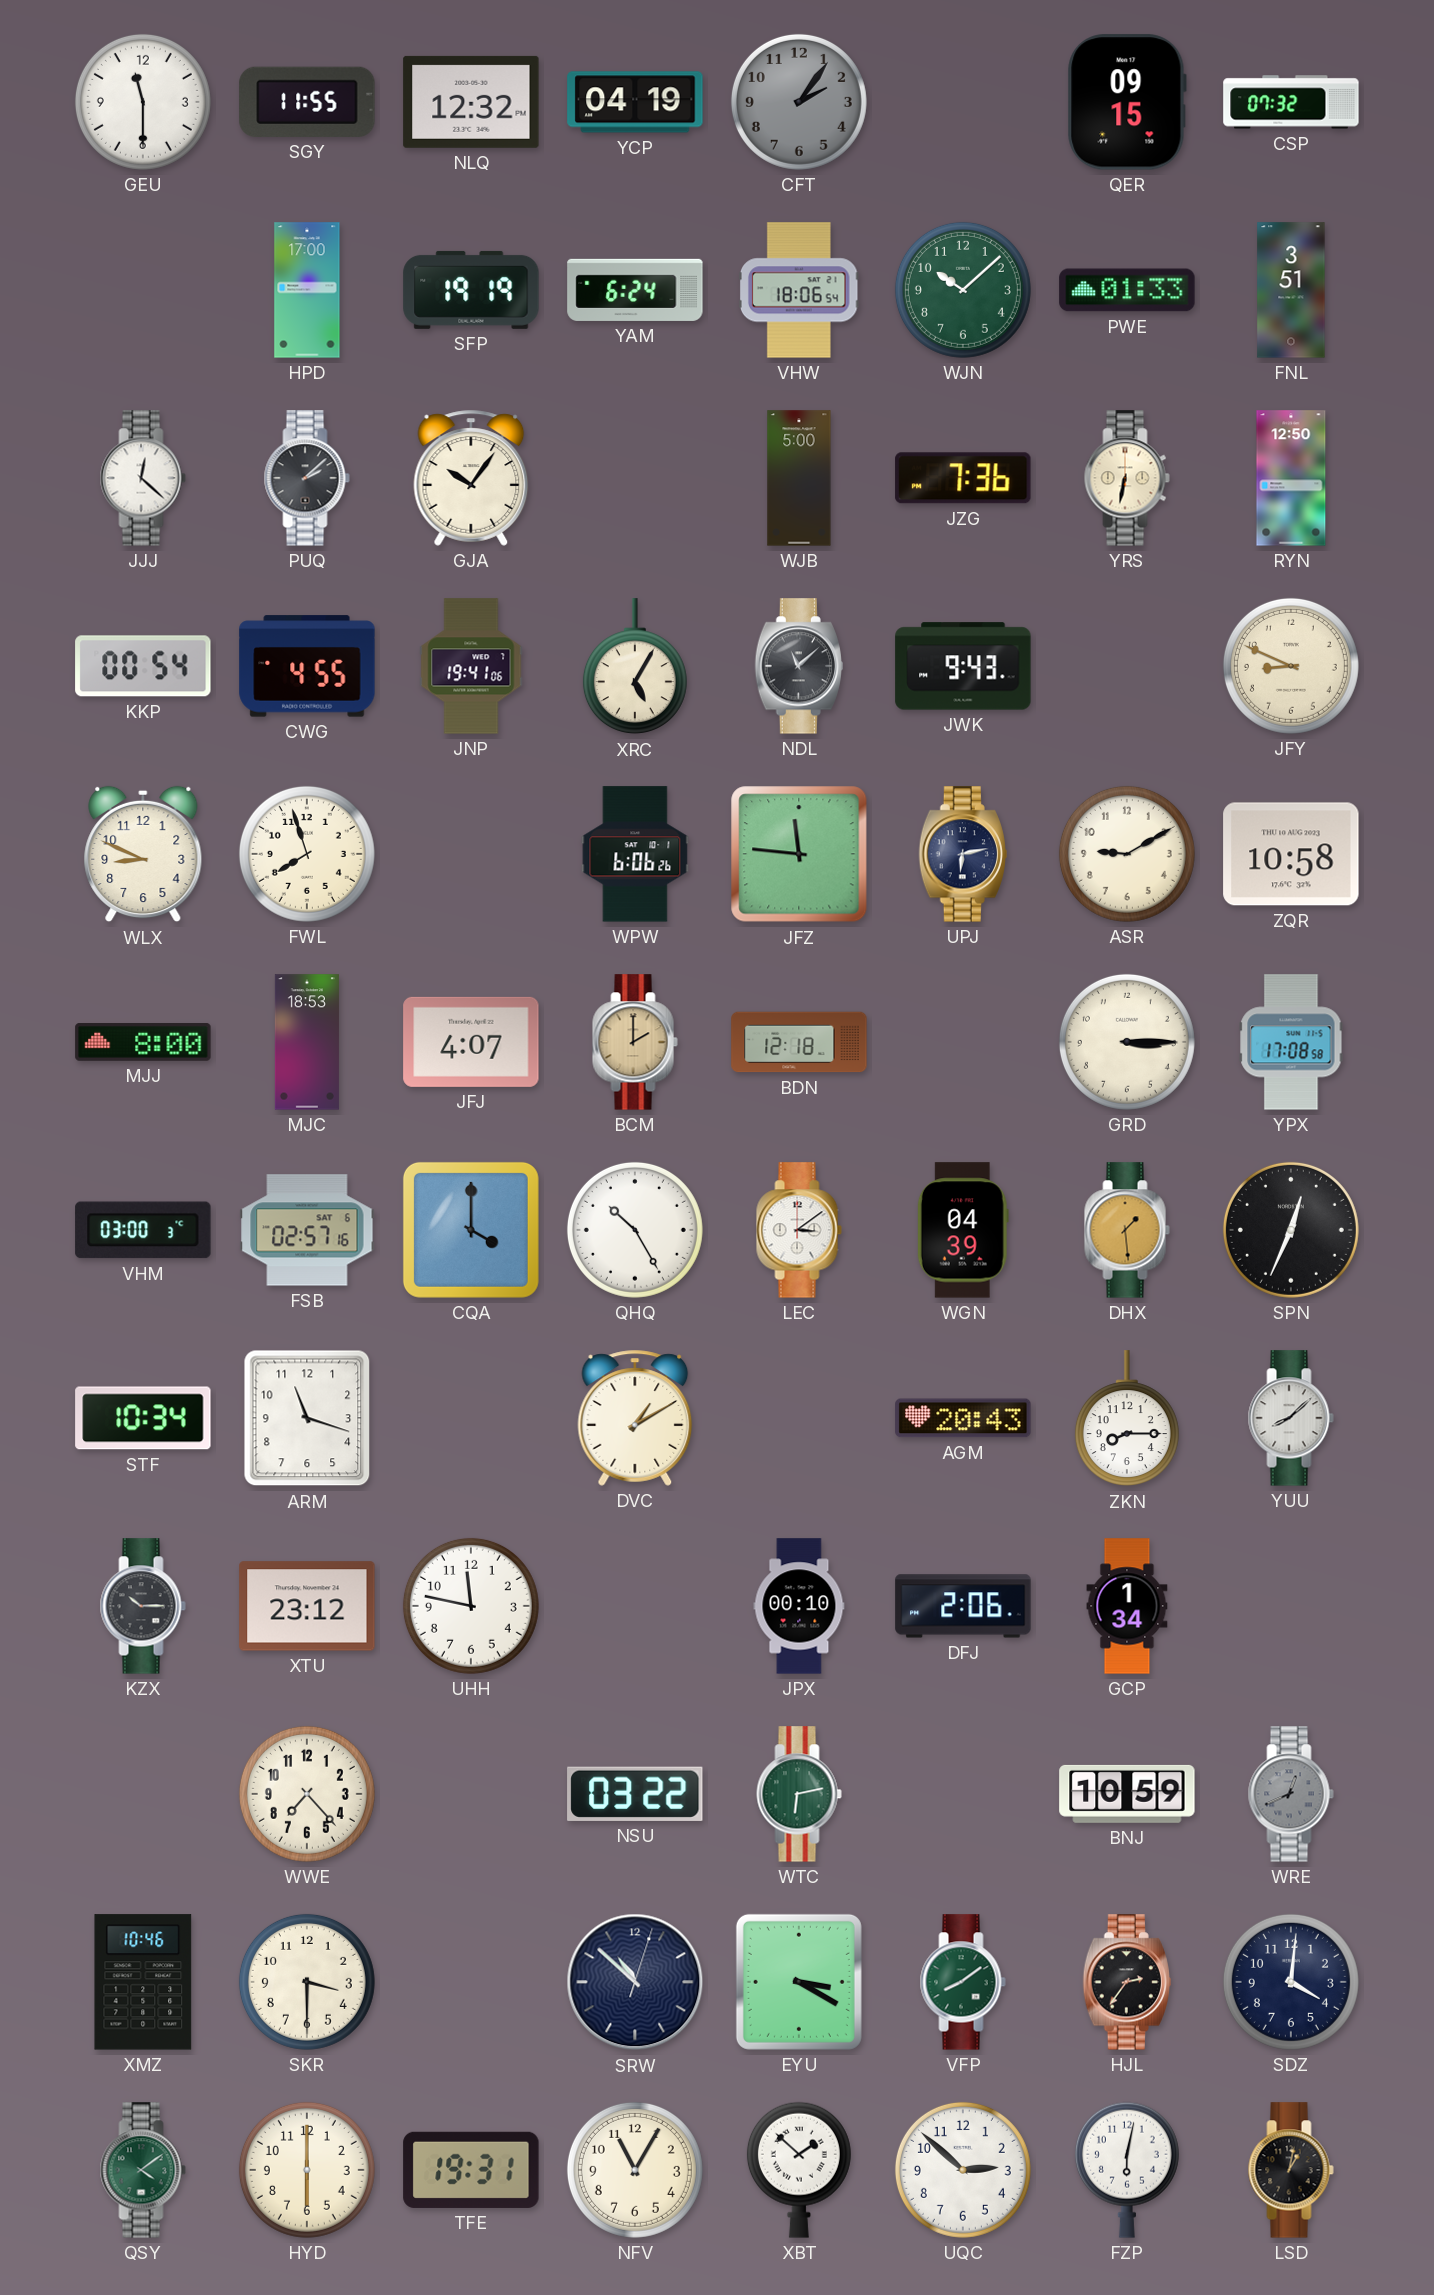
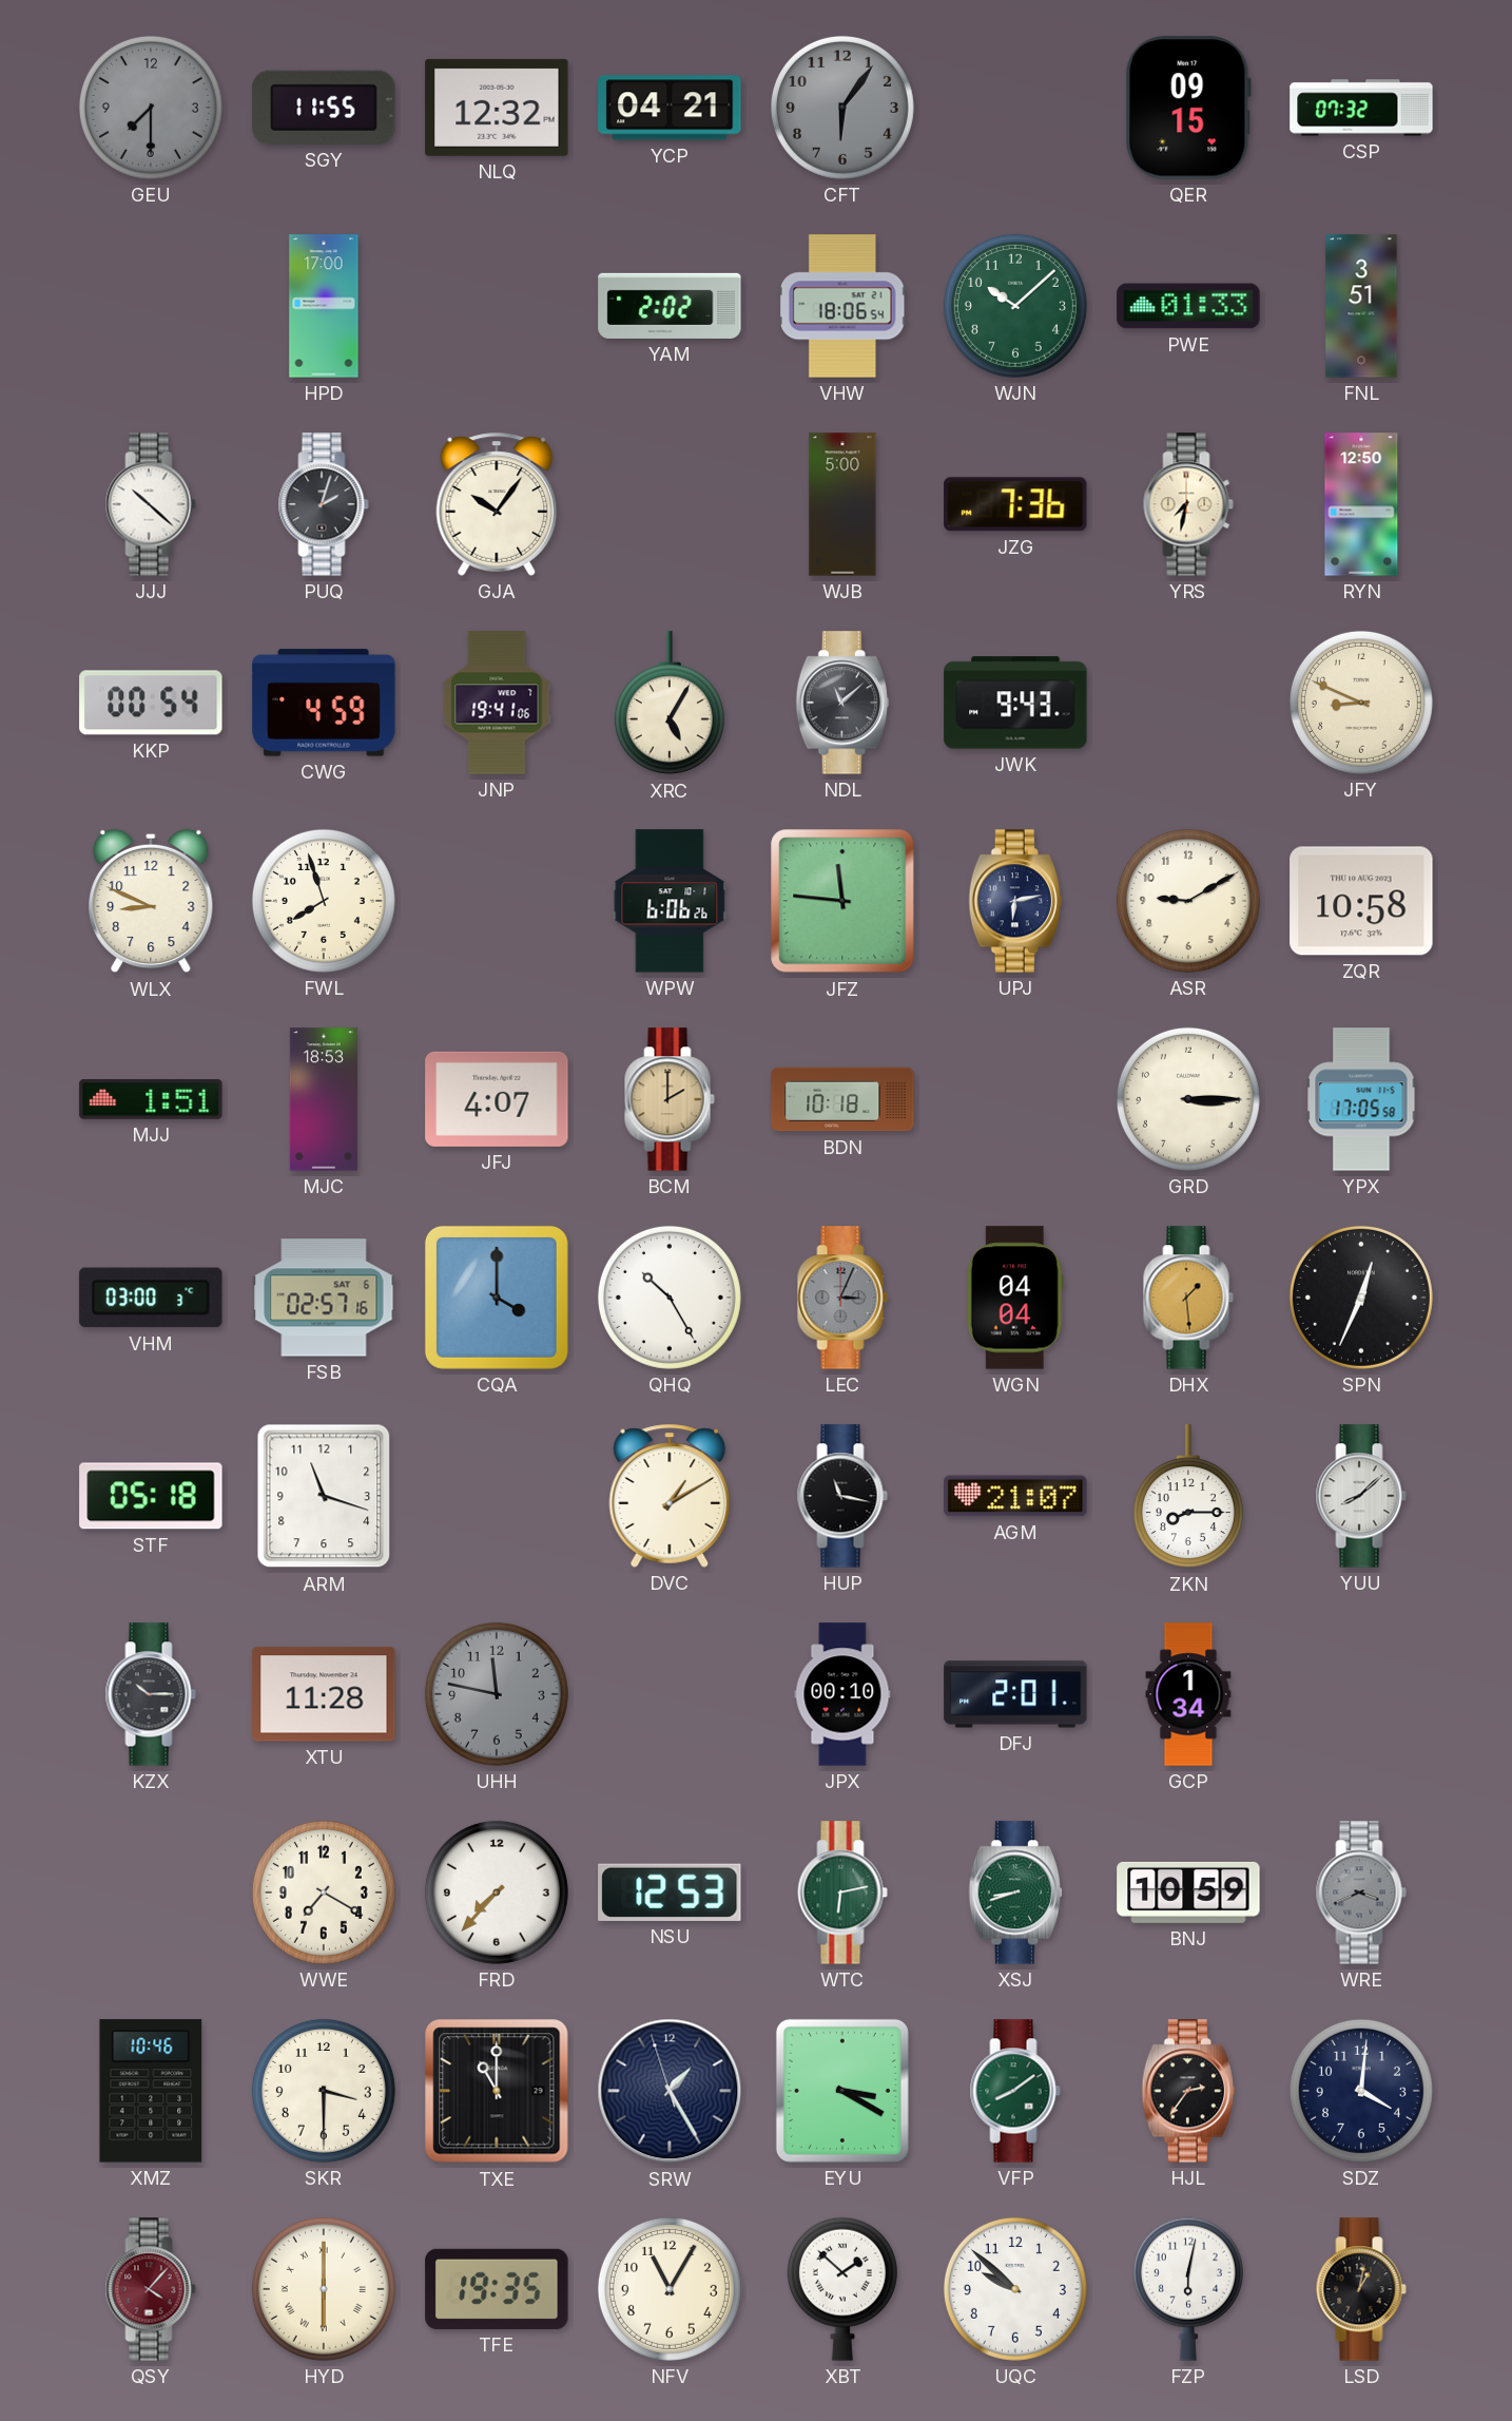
GEU: 11:30 -> 7:30 (151, 108)
GEU dial: white -> grey (151, 108)
YCP: 04:19 -> 04:21 (670, 108)
CFT: 2:06 -> 6:06 (842, 108)
SFP: 19:19 -> none (471, 290)
YAM: 6:24 -> 2:02 (670, 306)
JJJ: 12:22 -> 10:22 (151, 504)
PUQ: 2:08 -> 2:03 (324, 504)
YRS: 6:32 -> 7:32 (1188, 504)
CWG: 4:55 -> 4:59 (324, 703)
MJJ: 8:00 -> 1:51 (151, 1100)
BDN: 12:18 -> 10:18 (842, 1099)
YPX: 17:08 -> 17:05 (1361, 1099)
LEC: 3:09 -> 3:04 (842, 1298)
LEC dial: white -> grey (842, 1298)
WGN: 04:39 -> 04:04 (1015, 1298)
STF: 10:34 -> 05:18 (151, 1496)
HUP: none -> 11:17 (842, 1496)
AGM: 20:43 -> 21:07 (1015, 1496)
XTU: 23:12 -> 11:28 (324, 1694)
UHH dial: white -> grey (497, 1694)
DFJ: 2:06 -> 2:01 (1015, 1694)
WWE: 7:23 -> 7:20 (324, 1892)
FRD: none -> 7:37 (497, 1892)
NSU: 03:22 -> 12:53 (670, 1892)
XSJ: none -> 8:42 (1014, 1892)
WRE: 12:41 -> 3:41 (1361, 1892)
TXE: none -> 11:00 (497, 2091)
SRW: 10:52 -> 1:24 (670, 2091)
QSY: 4:09 -> 4:07 (151, 2289)
QSY dial: green -> burgundy (151, 2289)
HYD numerals: Arabic -> Roman (324, 2289)
TFE: 19:31 -> 19:35 (497, 2289)
UQC: 2:52 -> 9:52 (1015, 2289)
